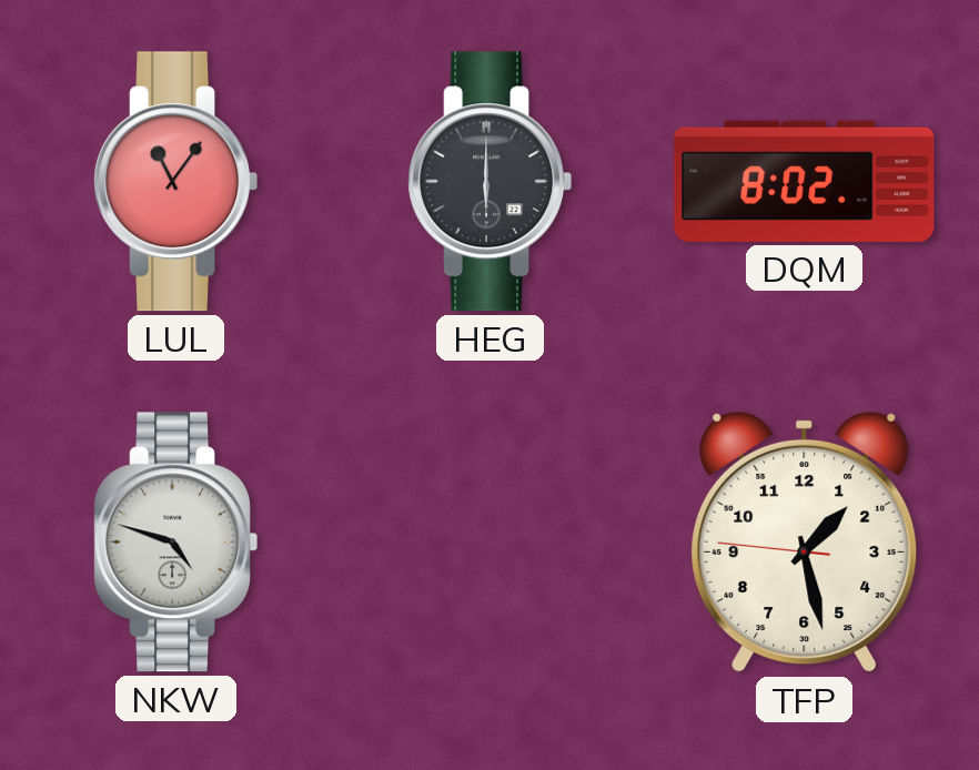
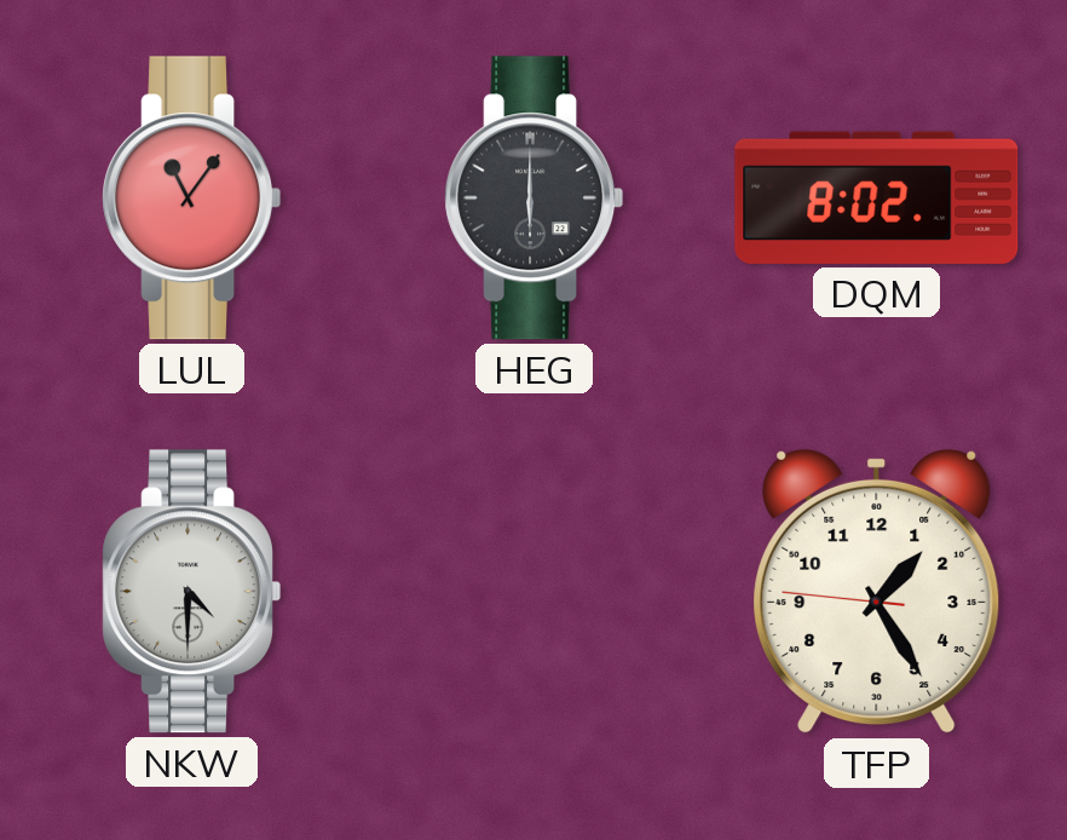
NKW: 4:48 -> 4:30 (192, 592)
TFP: 1:27 -> 1:24 (877, 592)
